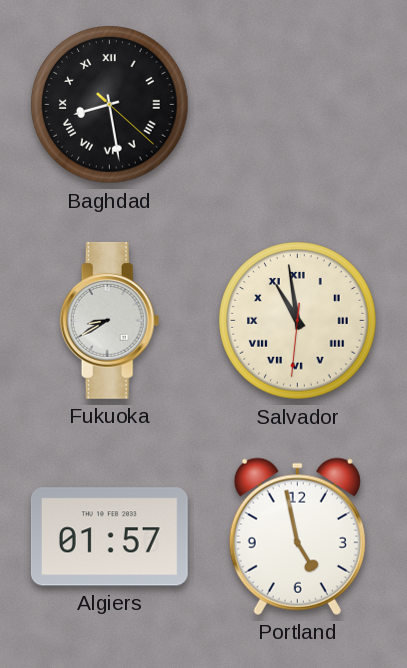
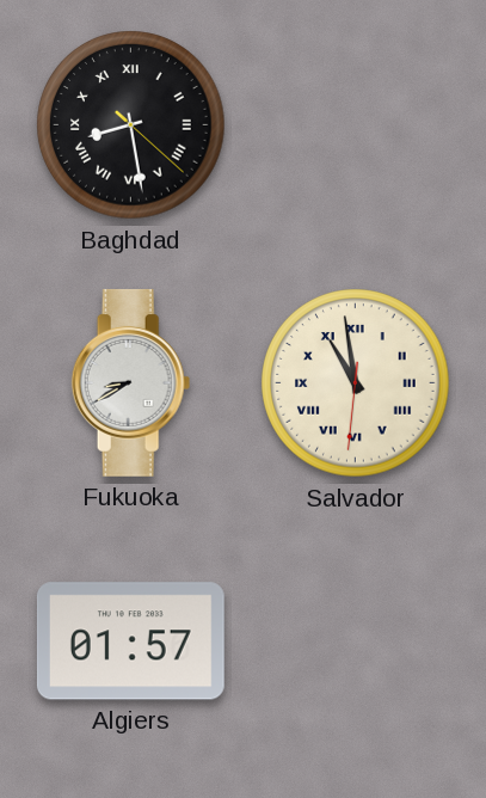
Portland: 4:58 -> none (297, 536)
